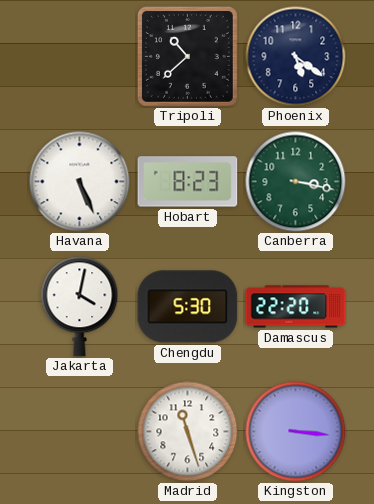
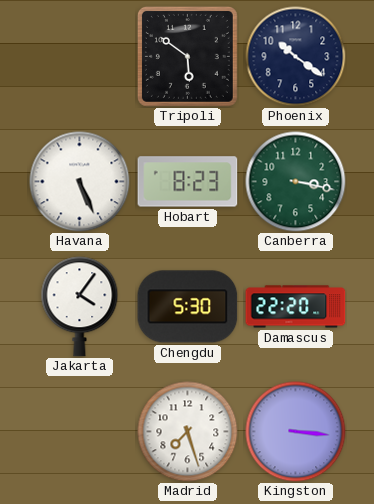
Tripoli: 10:38 -> 5:51 (187, 56)
Phoenix: 5:21 -> 10:21 (296, 57)
Jakarta: 4:02 -> 4:06 (80, 307)
Madrid: 11:27 -> 7:27 (188, 432)
